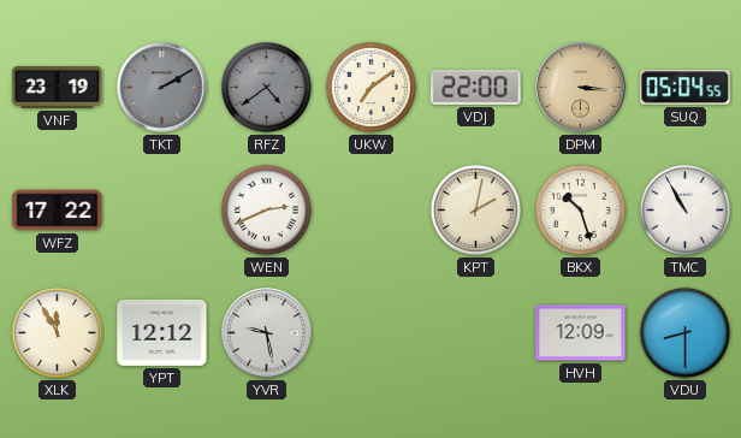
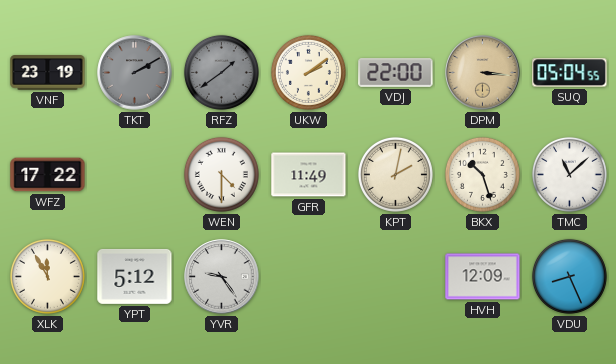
RFZ: 4:39 -> 1:39 (221, 72)
UKW: 7:09 -> 2:09 (308, 72)
WEN: 2:41 -> 4:30 (221, 174)
GFR: none -> 11:49 (309, 175)
TMC: 10:55 -> 11:08 (569, 174)
YPT: 12:12 -> 5:12 (135, 276)
YVR: 9:28 -> 9:24 (222, 277)
VDU: 8:30 -> 8:26 (569, 276)
